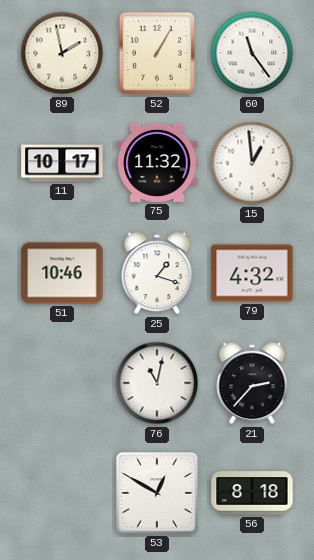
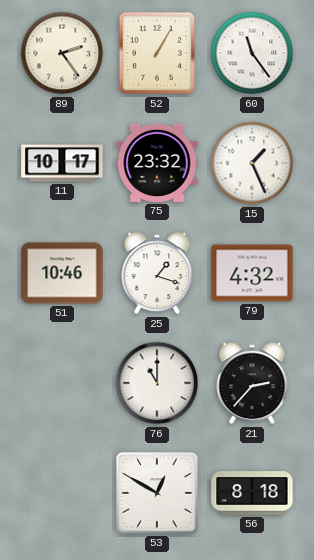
89: 1:58 -> 2:24 (62, 53)
75: 11:32 -> 23:32 (157, 163)
15: 12:59 -> 1:26 (252, 163)
76: 11:02 -> 11:00 (157, 383)
